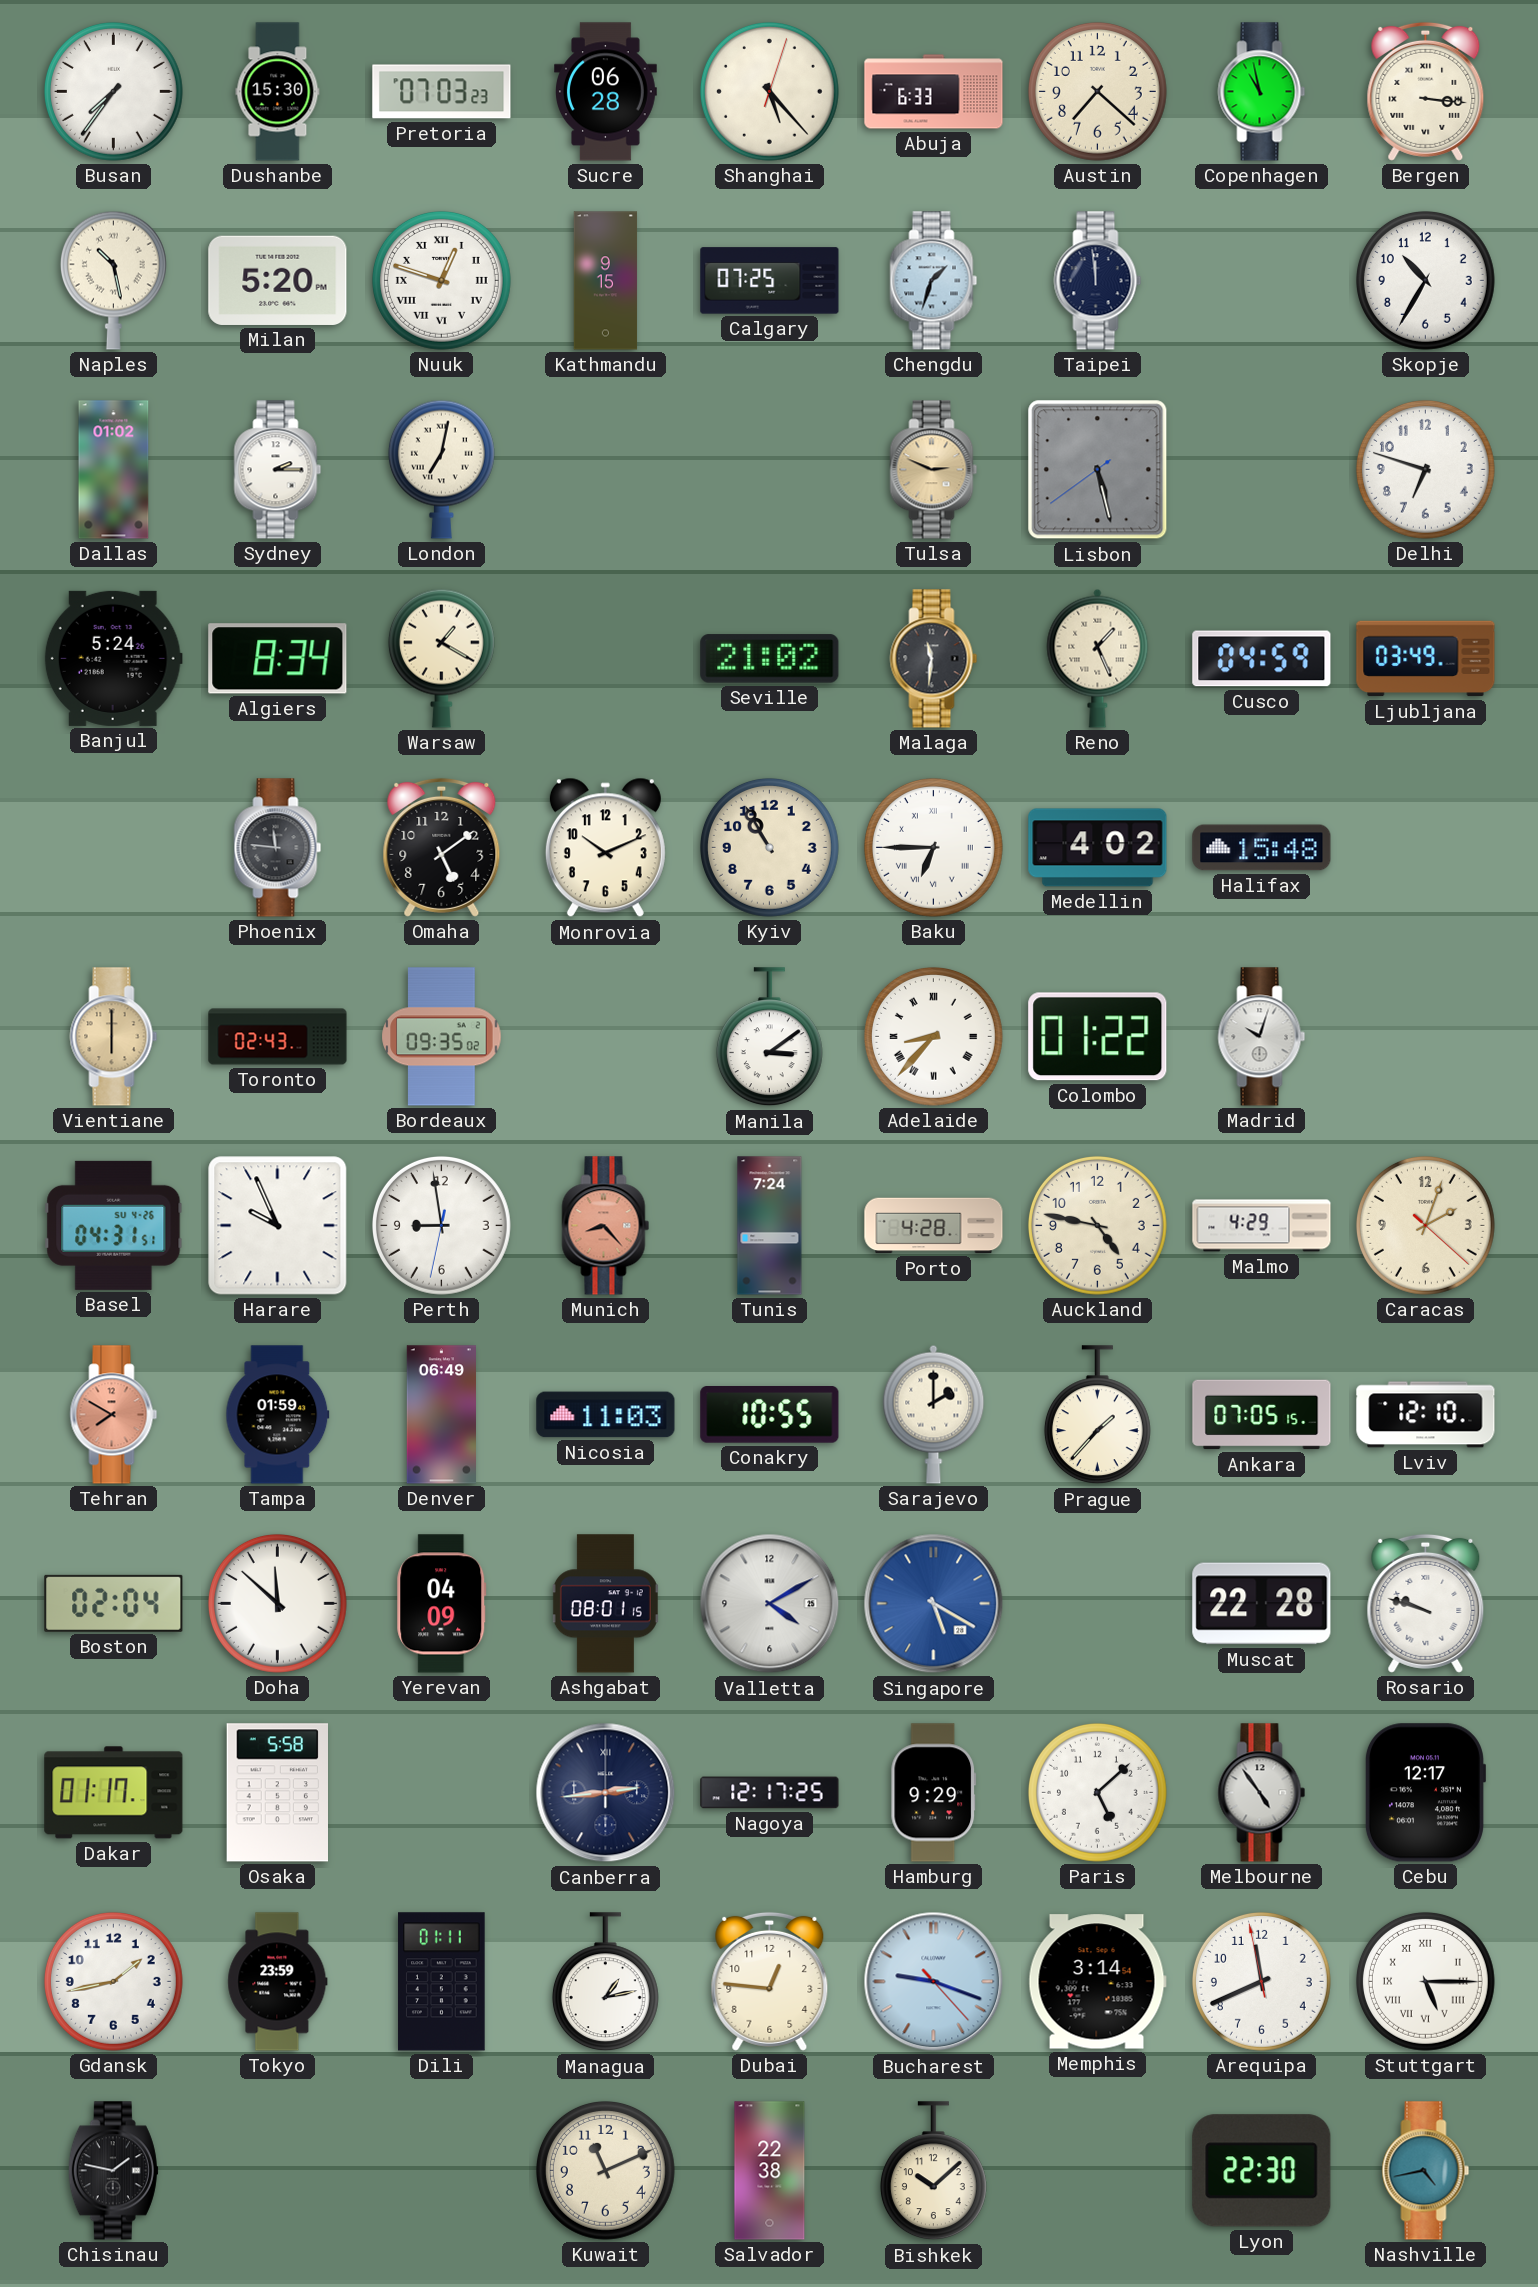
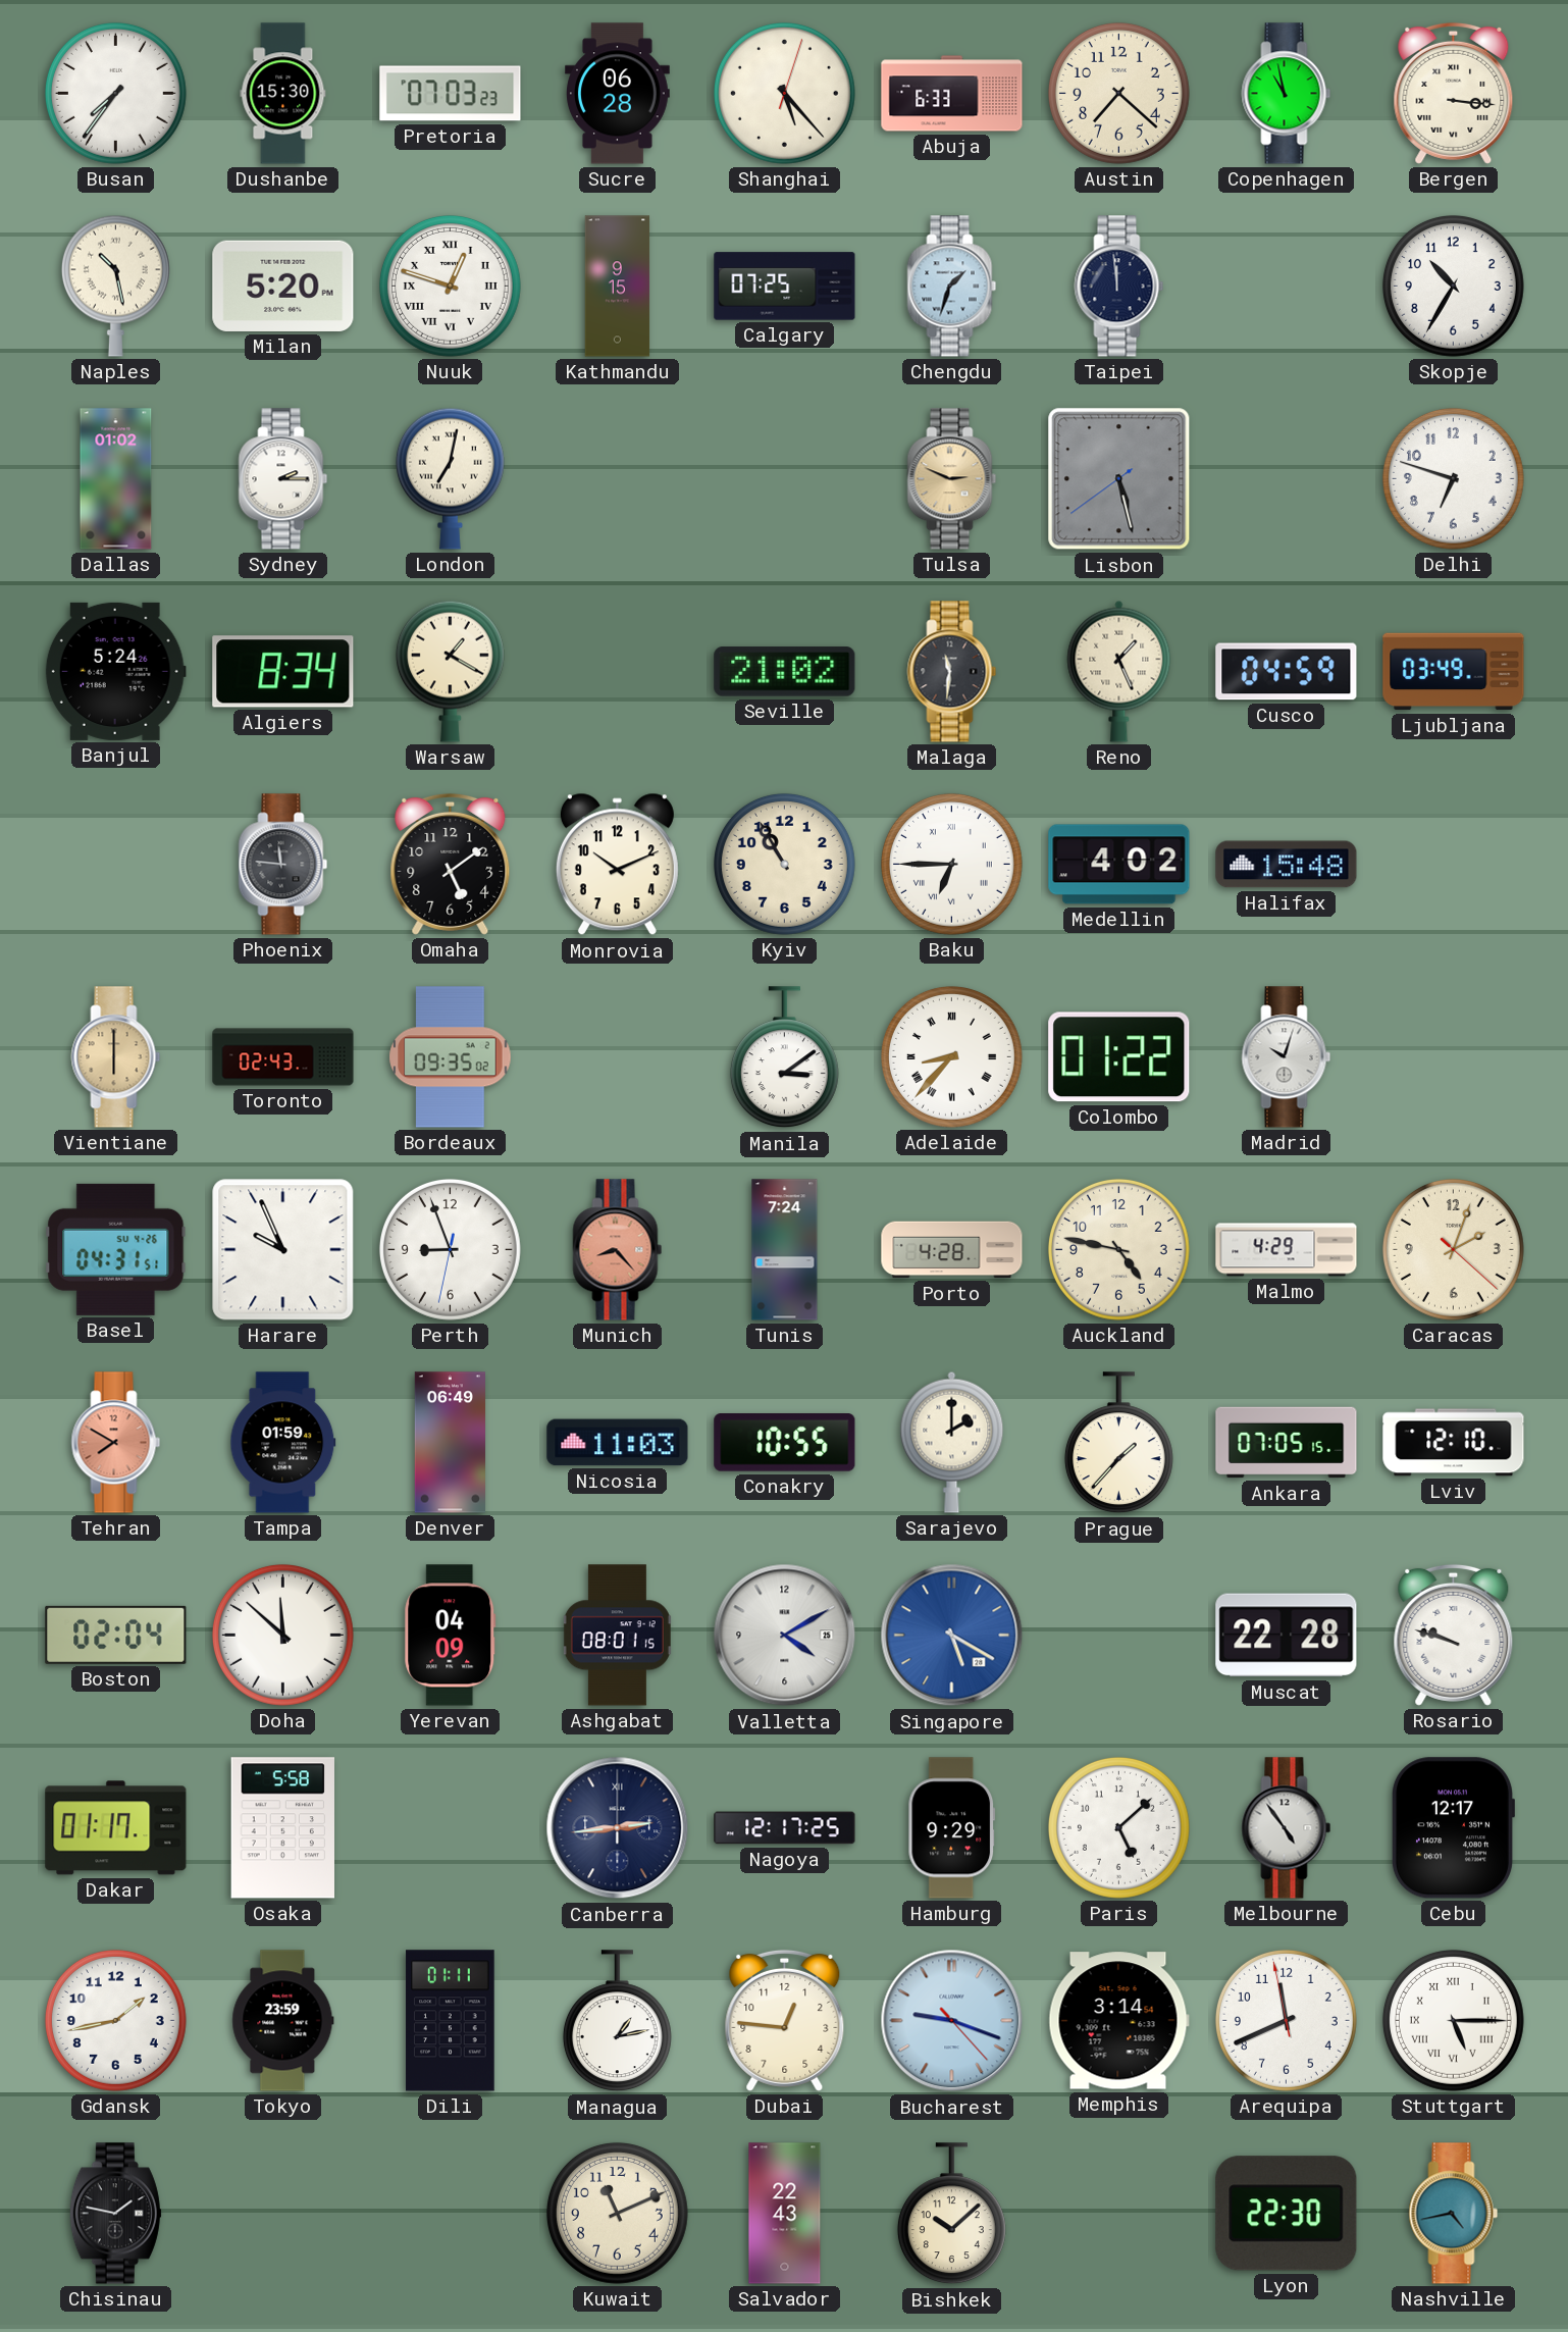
Perth: 8:58 -> 8:56 (450, 1249)
Salvador: 22:38 -> 22:43 (785, 2214)
